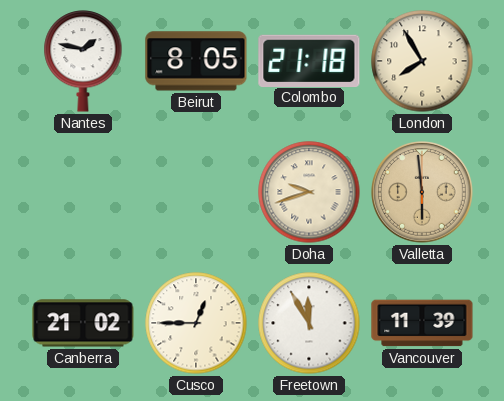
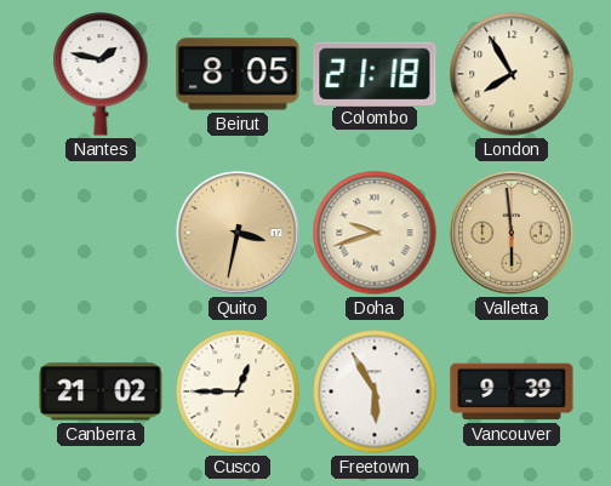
Quito: none -> 3:32 (239, 234)
Freetown: 11:55 -> 5:55 (375, 391)
Vancouver: 11:39 -> 9:39 (512, 391)
